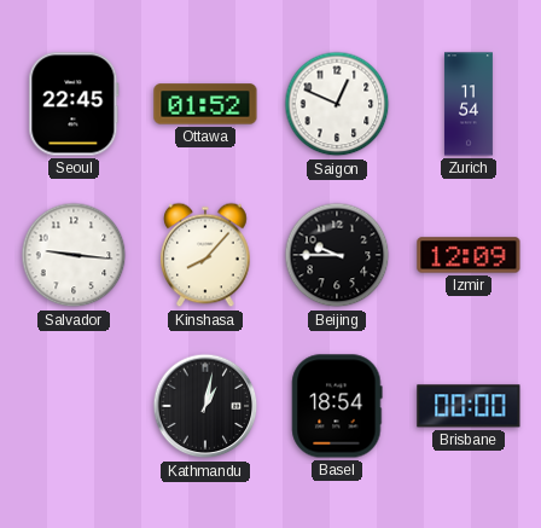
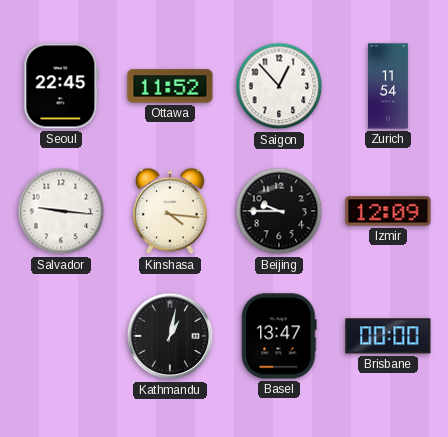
Ottawa: 01:52 -> 11:52 (170, 86)
Saigon: 12:49 -> 12:53 (279, 86)
Kinshasa: 8:07 -> 4:16 (170, 211)
Basel: 18:54 -> 13:47 (279, 336)
